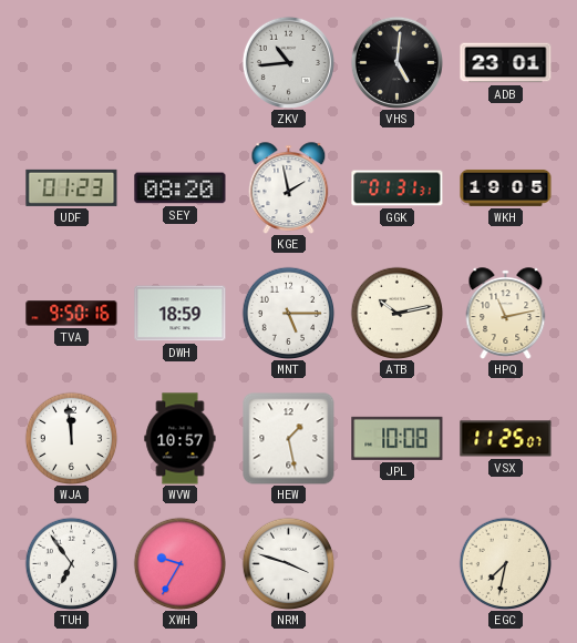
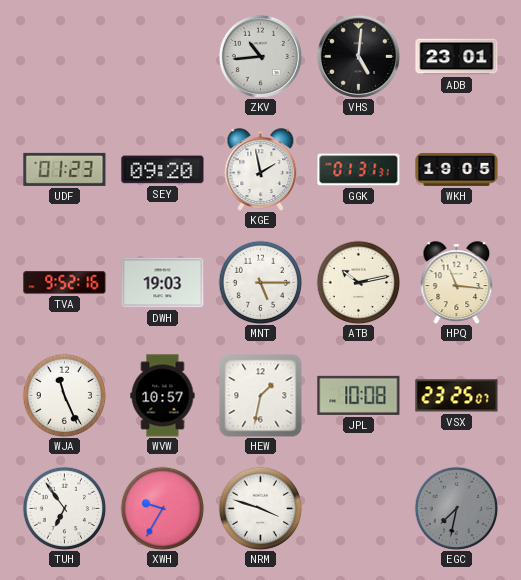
SEY: 08:20 -> 09:20 (163, 170)
TVA: 9:50 -> 9:52 (65, 283)
DWH: 18:59 -> 19:03 (163, 283)
HPQ: 11:13 -> 11:16 (457, 283)
WJA: 11:59 -> 11:26 (64, 395)
HEW: 1:28 -> 1:32 (261, 396)
VSX: 11:25 -> 23:25 (457, 396)
EGC dial: cream -> grey (456, 508)
